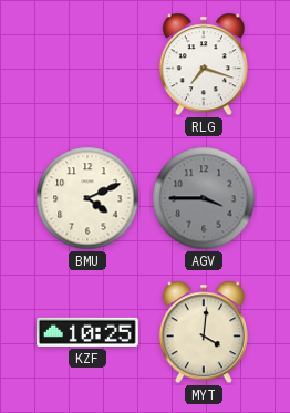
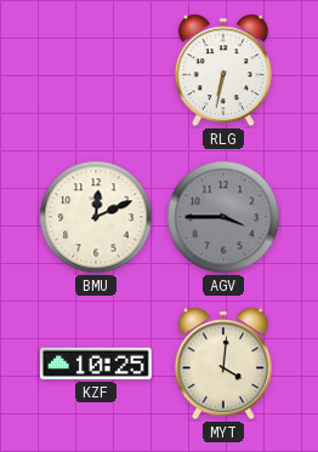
RLG: 7:18 -> 6:32 (223, 70)
BMU: 4:11 -> 12:11 (96, 217)
